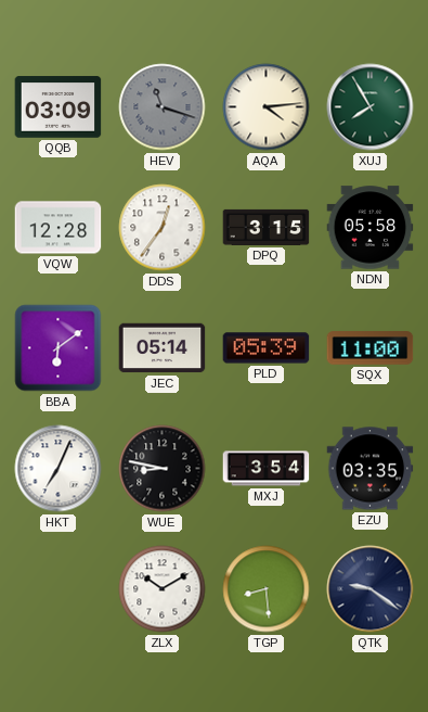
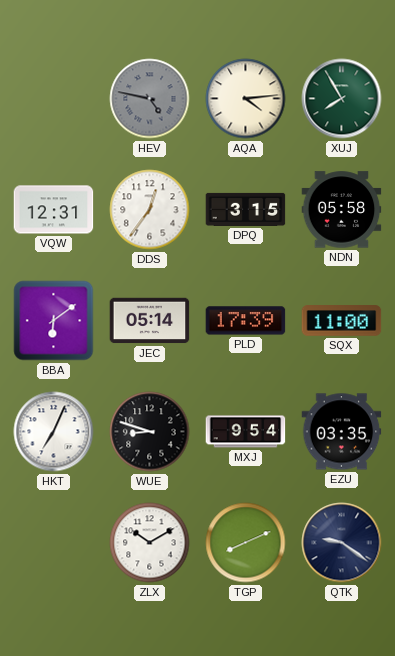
QQB: 03:09 -> none (59, 107)
HEV: 11:18 -> 4:47 (150, 99)
VQW: 12:28 -> 12:31 (54, 210)
PLD: 05:39 -> 17:39 (246, 321)
WUE: 8:47 -> 8:48 (150, 432)
MXJ: 3:54 -> 9:54 (246, 432)
TGP: 8:29 -> 8:11 (246, 543)
